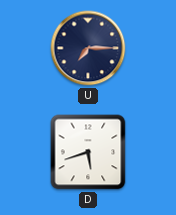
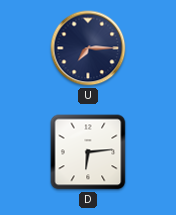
D: 5:42 -> 6:14 (88, 152)
